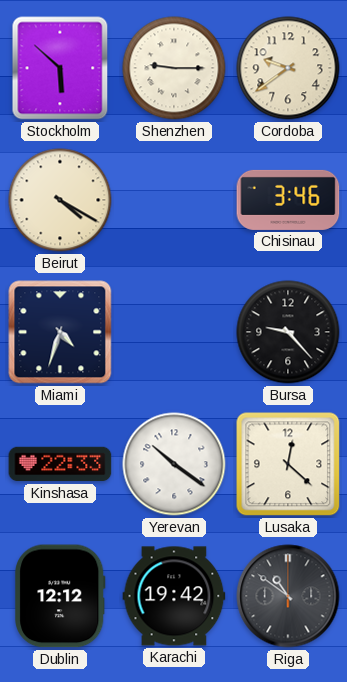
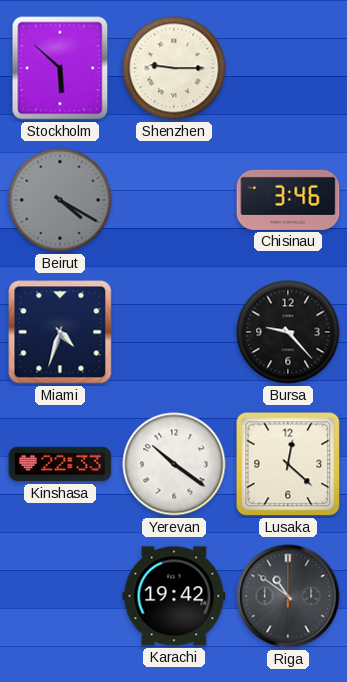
Cordoba: 9:39 -> none (288, 68)
Beirut dial: cream -> grey (60, 200)
Dublin: 12:12 -> none (61, 596)
